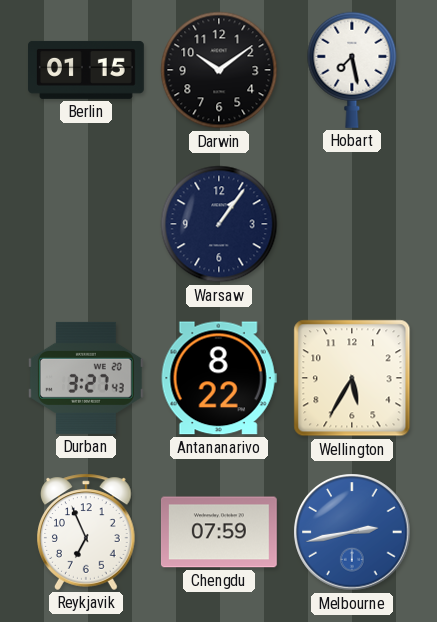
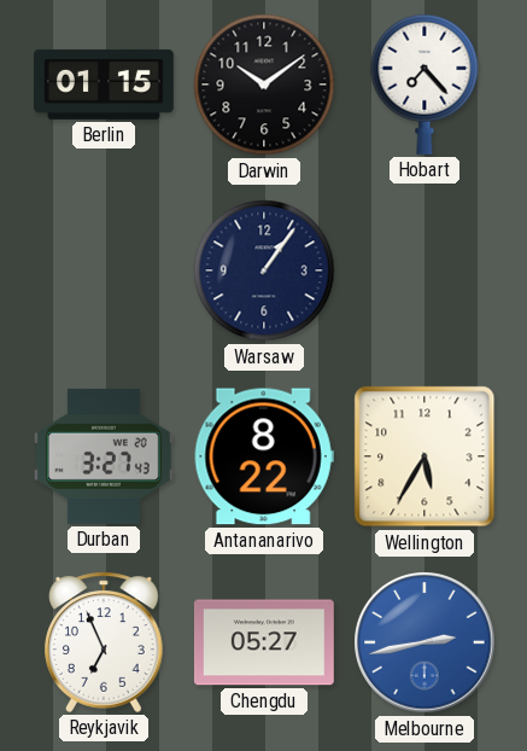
Hobart: 7:28 -> 7:23 (424, 85)
Chengdu: 07:59 -> 05:27 (264, 642)
